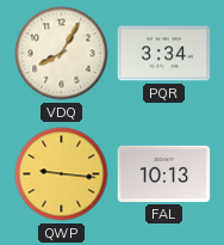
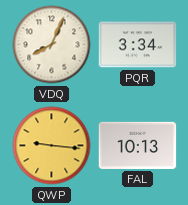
VDQ: 8:05 -> 8:04 (52, 45)
